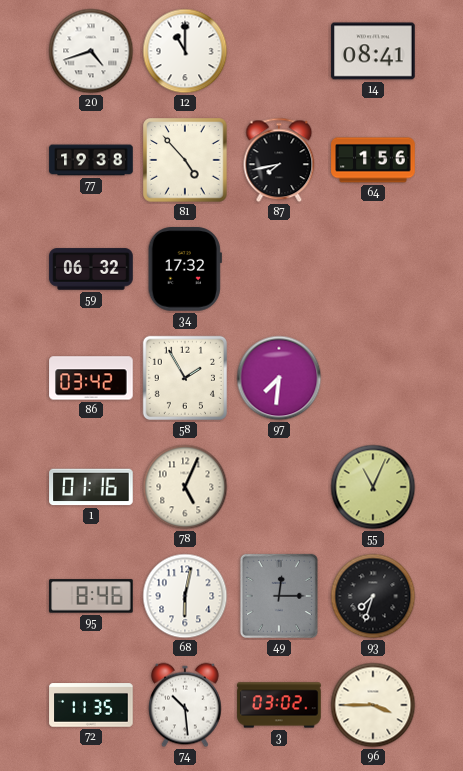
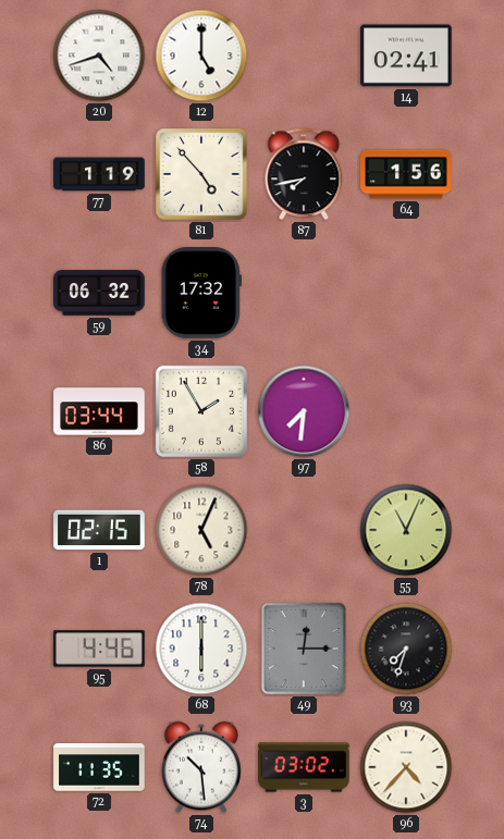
12: 11:00 -> 5:00 (201, 55)
14: 08:41 -> 02:41 (406, 55)
77: 19:38 -> 1:19 (99, 174)
86: 03:42 -> 03:44 (99, 411)
1: 01:16 -> 02:15 (99, 530)
95: 8:46 -> 4:46 (99, 649)
68: 6:02 -> 6:00 (201, 649)
96: 3:45 -> 4:37 (406, 767)
